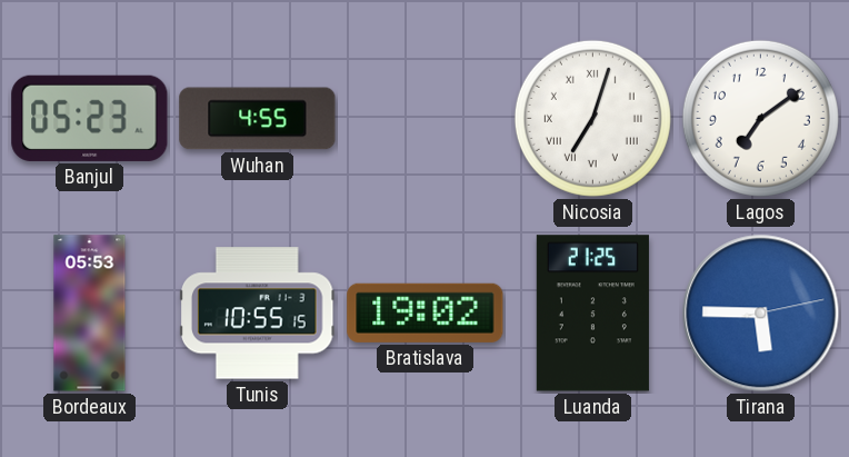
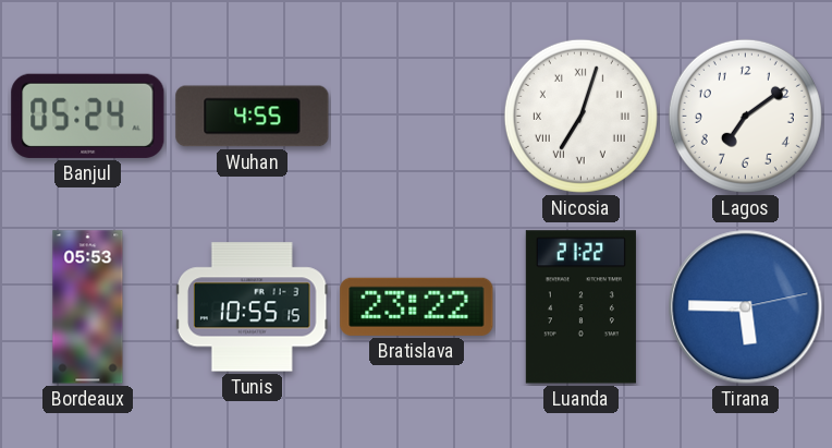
Banjul: 05:23 -> 05:24 (88, 116)
Bratislava: 19:02 -> 23:22 (417, 306)
Luanda: 21:25 -> 21:22 (580, 307)
